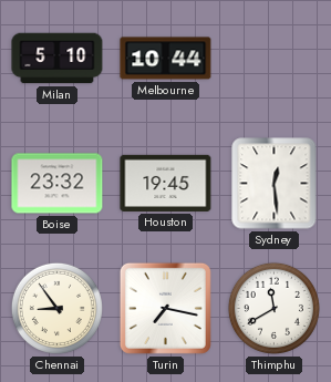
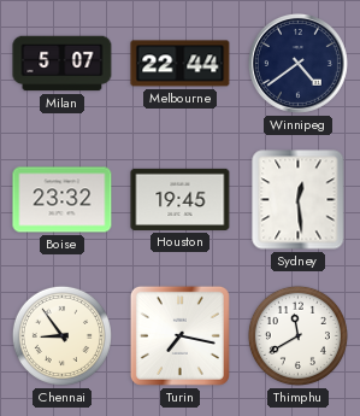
Milan: 5:10 -> 5:07 (63, 64)
Melbourne: 10:44 -> 22:44 (181, 64)
Winnipeg: none -> 4:39 (297, 63)
